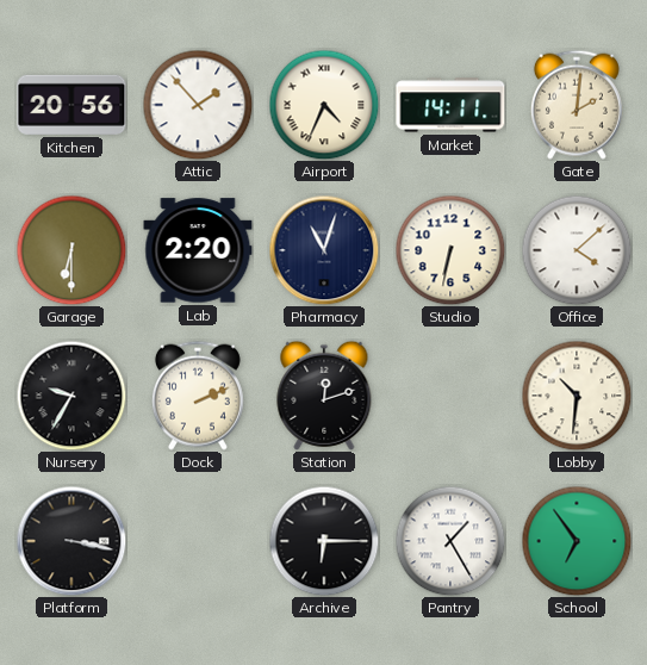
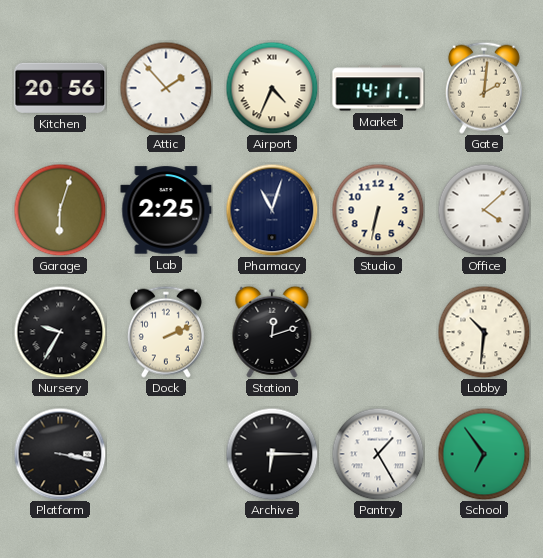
Garage: 6:30 -> 6:03 (60, 210)
Lab: 2:20 -> 2:25 (166, 210)
